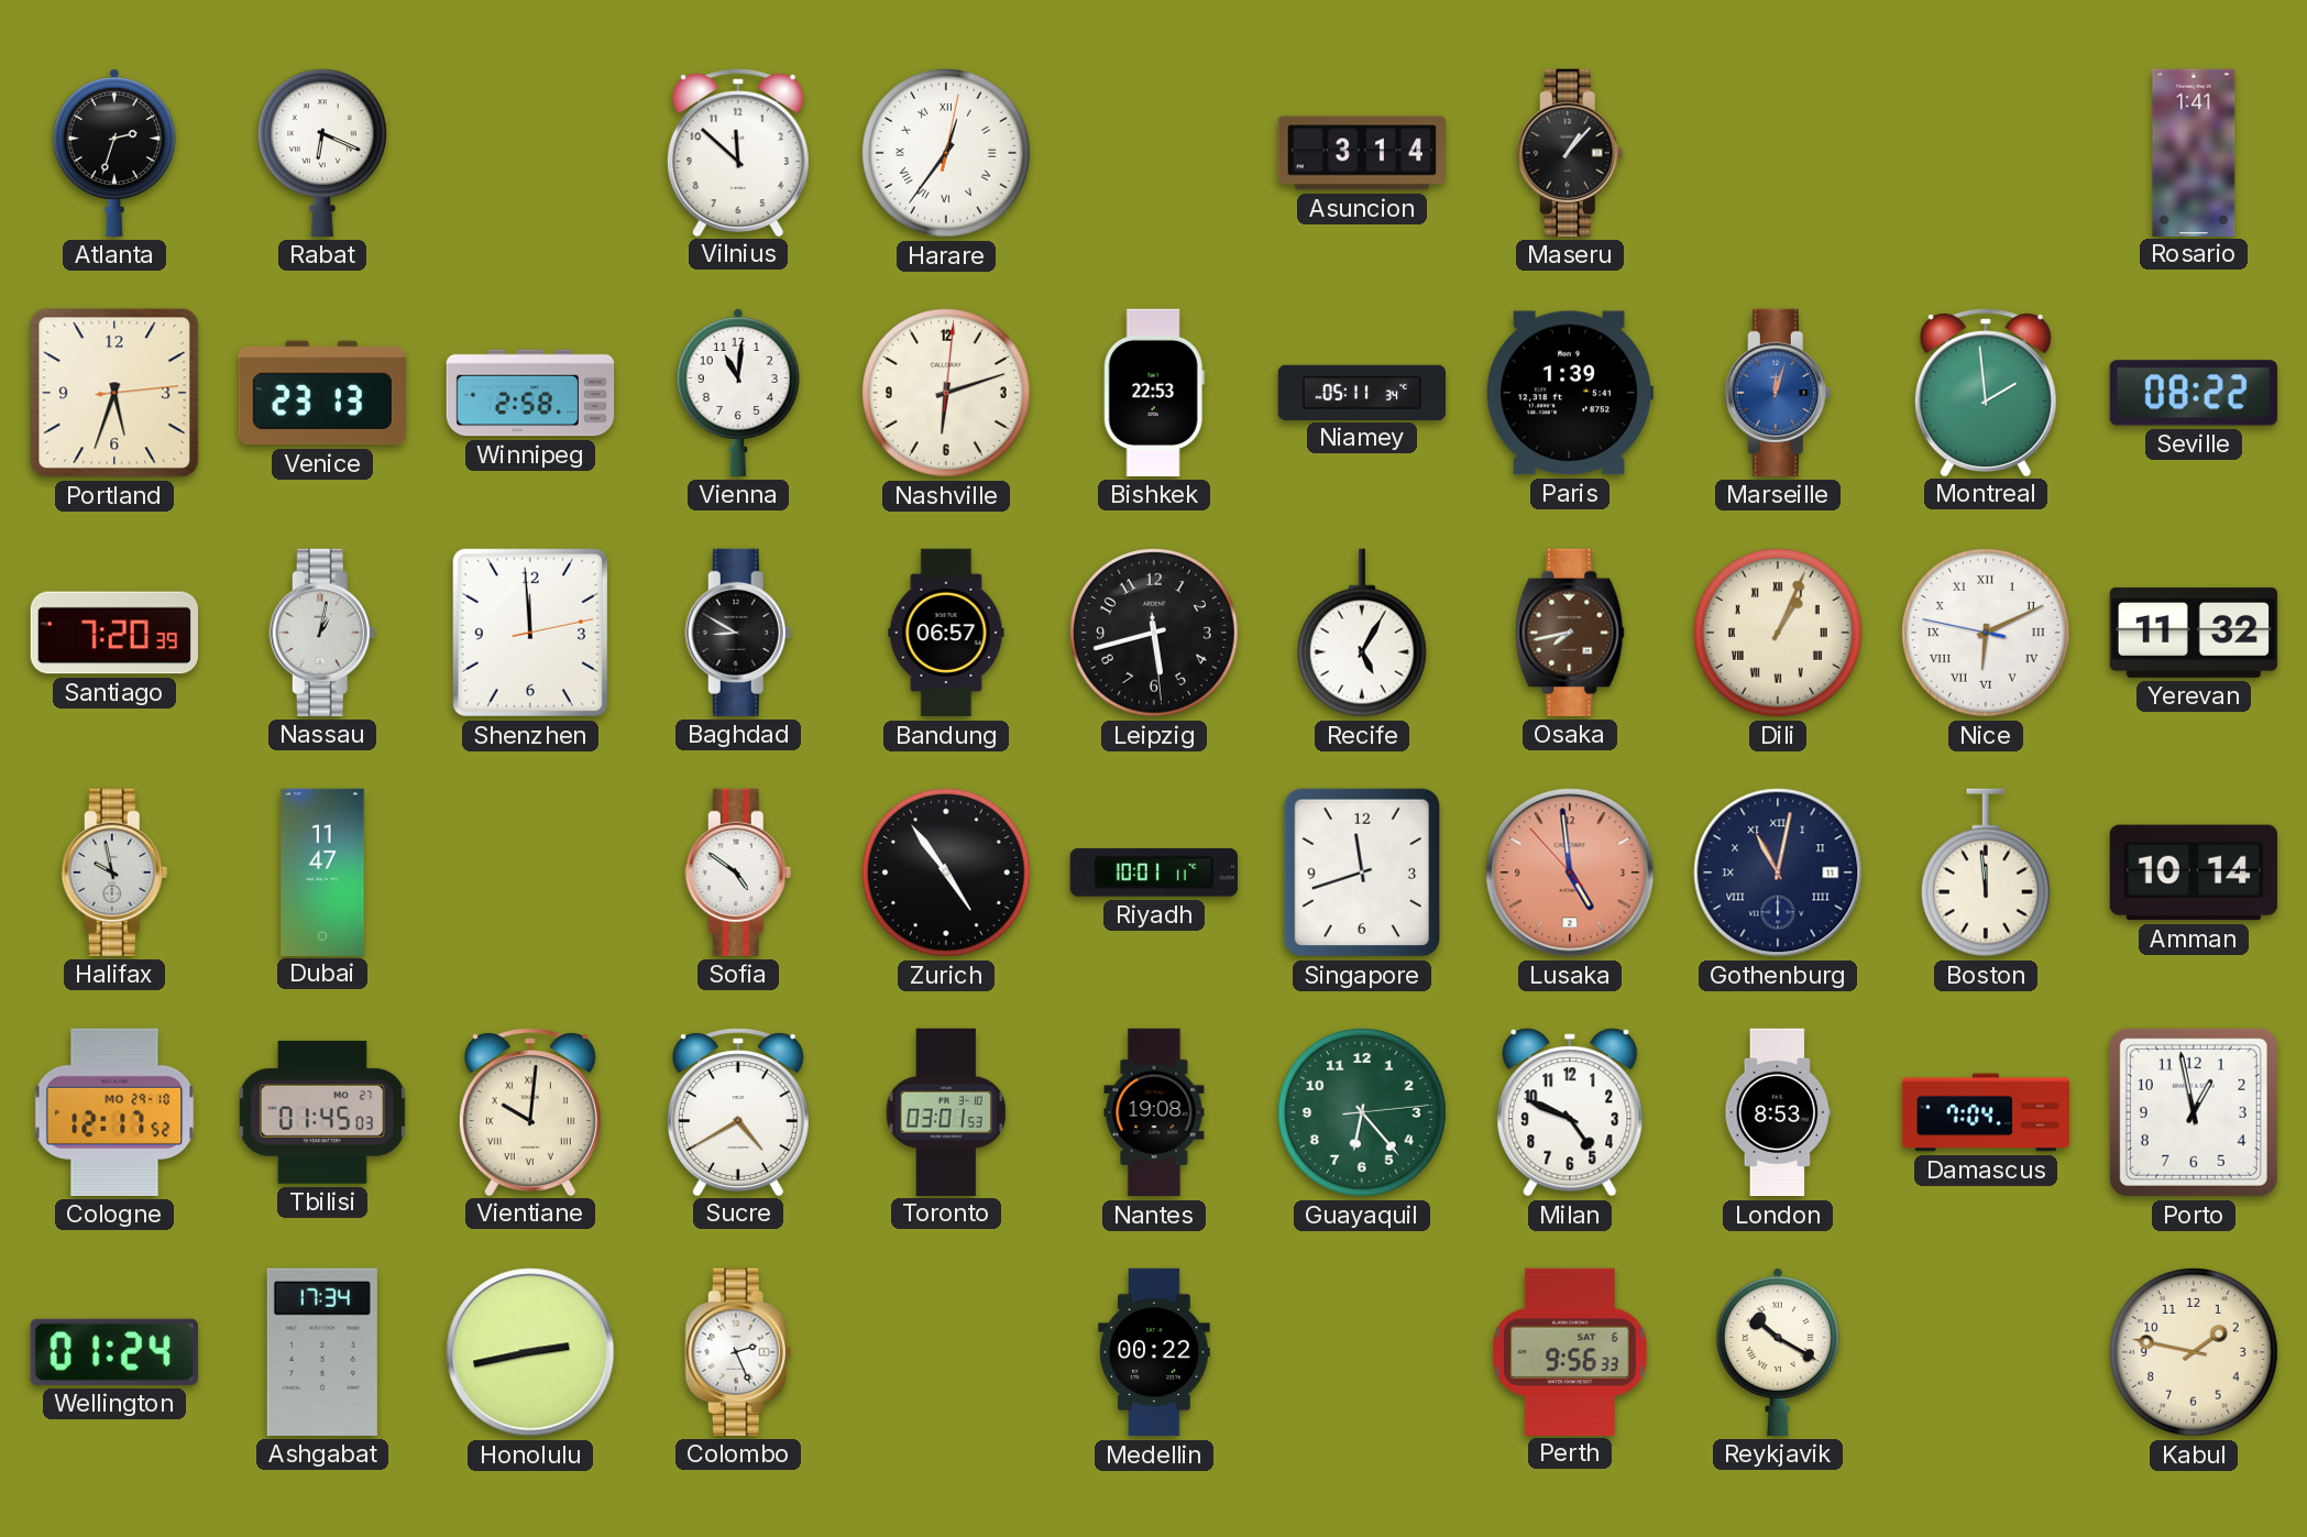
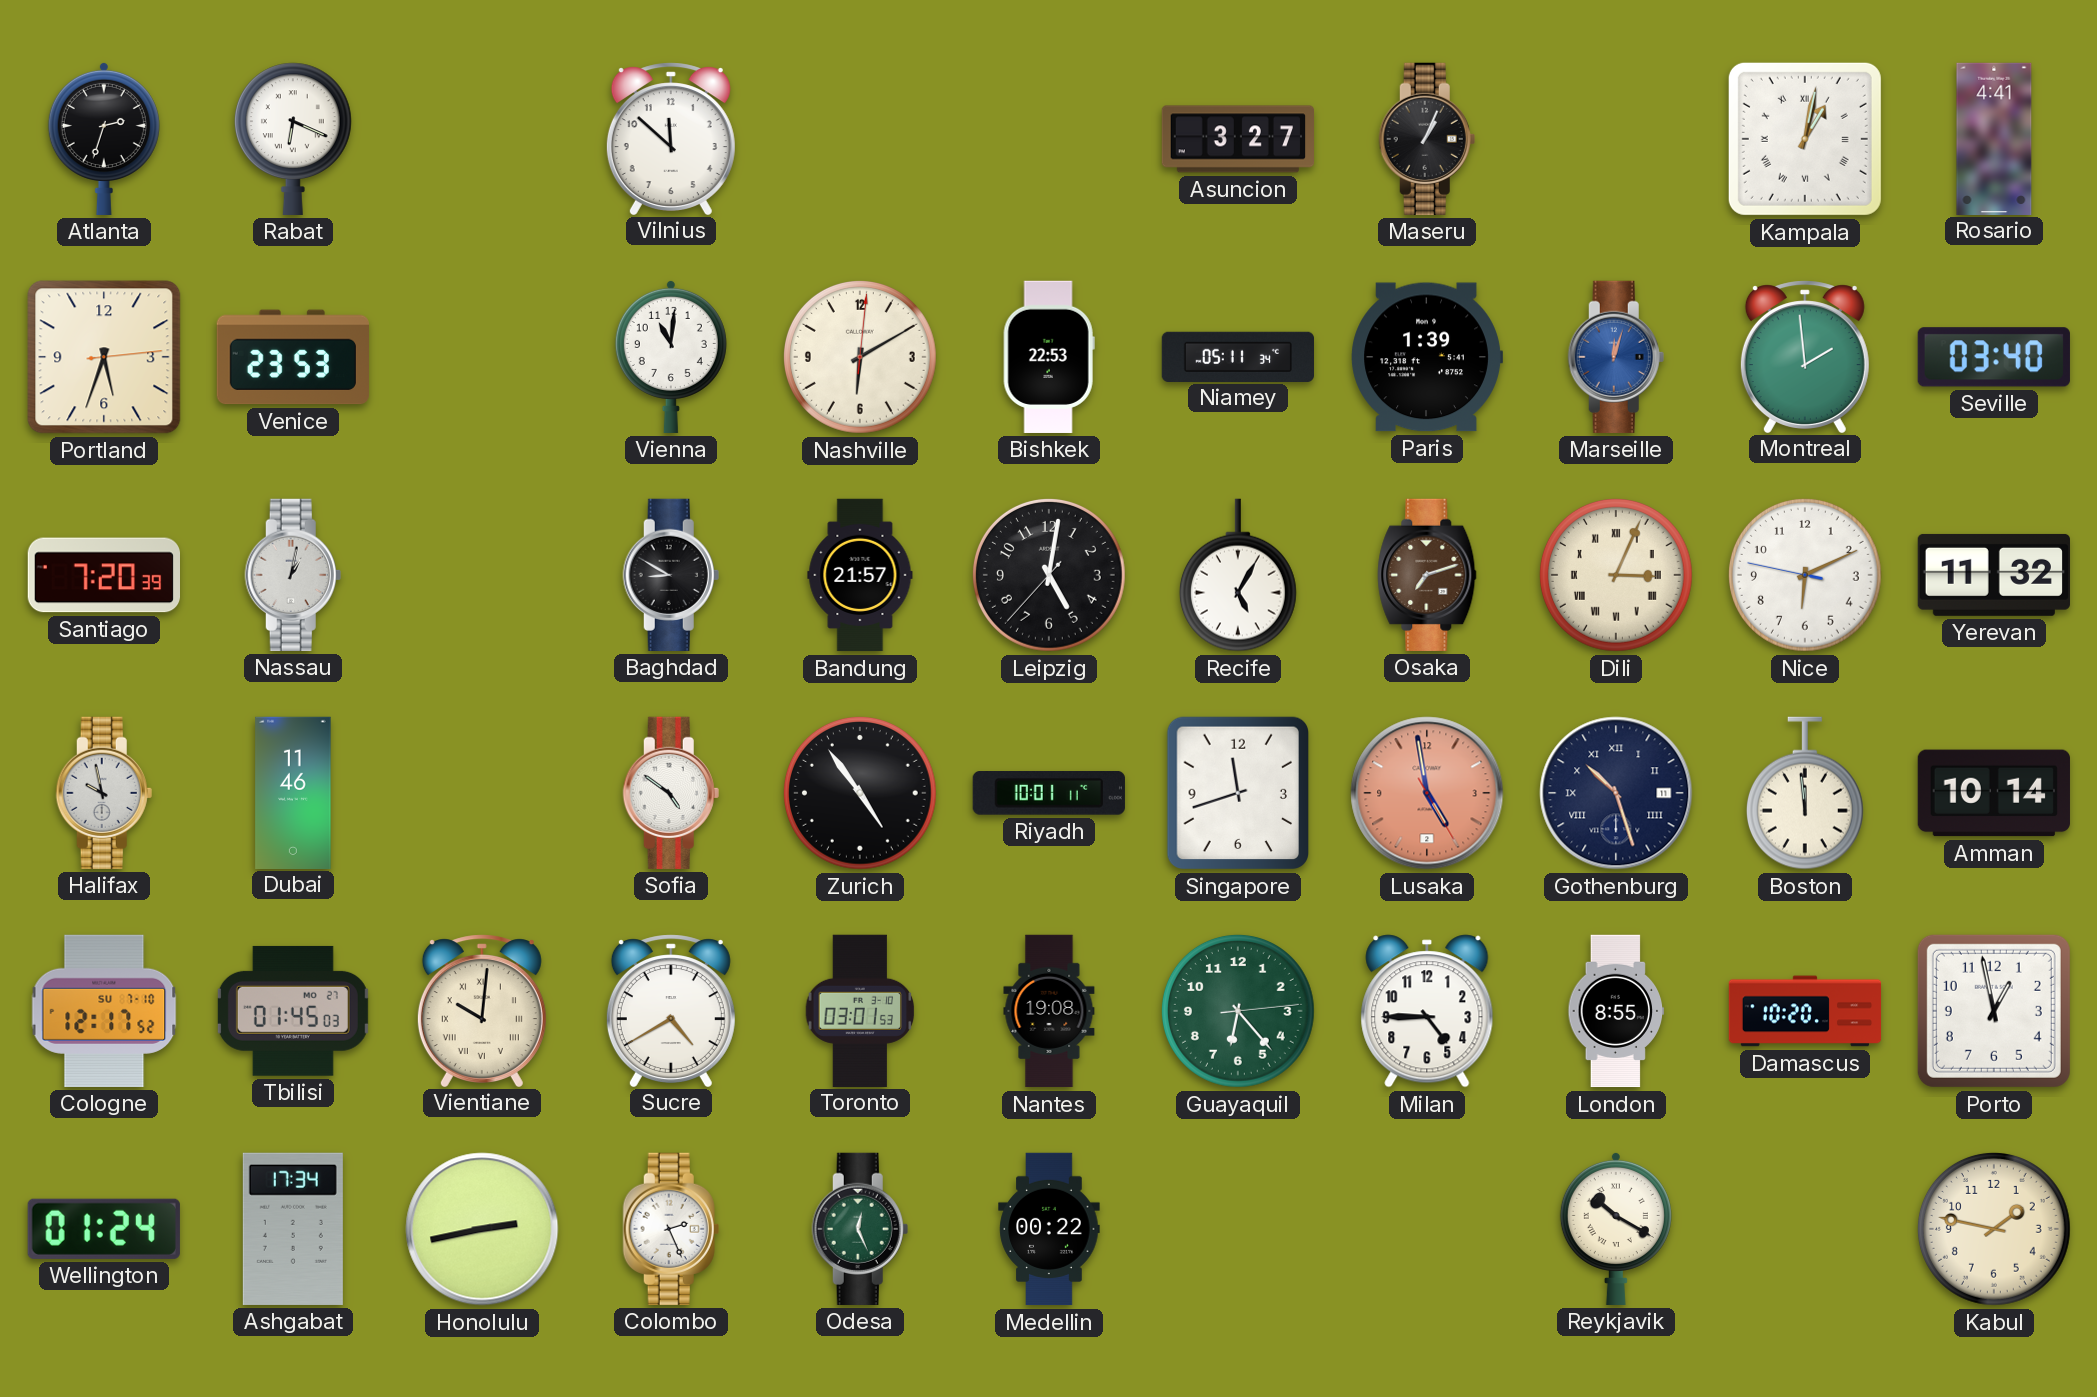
Harare: 12:36 -> none (946, 153)
Asuncion: 3:14 -> 3:27 (1237, 139)
Maseru: 1:07 -> 1:04 (1427, 139)
Kampala: none -> 1:02 (1805, 139)
Rosario: 1:41 -> 4:41 (1994, 138)
Venice: 23:13 -> 23:53 (293, 357)
Winnipeg: 2:58 -> none (530, 393)
Nashville: 6:12 -> 6:10 (860, 357)
Seville: 08:22 -> 03:40 (1994, 357)
Shenzhen: 11:59 -> none (530, 633)
Bandung: 06:57 -> 21:57 (860, 575)
Leipzig: 5:42 -> 5:01 (1049, 575)
Osaka: 7:43 -> 7:12 (1427, 575)
Dili: 1:04 -> 3:04 (1616, 575)
Nice numerals: Roman -> Arabic (1805, 575)
Dubai: 11:47 -> 11:46 (293, 792)
Lusaka: 4:58:53 -> 4:58:25 (1427, 793)
Gothenburg: 11:02 -> 10:27 (1616, 793)
Cologne date: MO 29-10 -> SU 7-10 (104, 1011)
Milan: 4:49 -> 4:45 (1427, 1011)
London: 8:53 -> 8:55 (1616, 1011)
Damascus: 7:04 -> 10:20 (1805, 1011)
Odesa: none -> 12:26 (860, 1229)
Perth: 9:56 -> none (1570, 1351)
